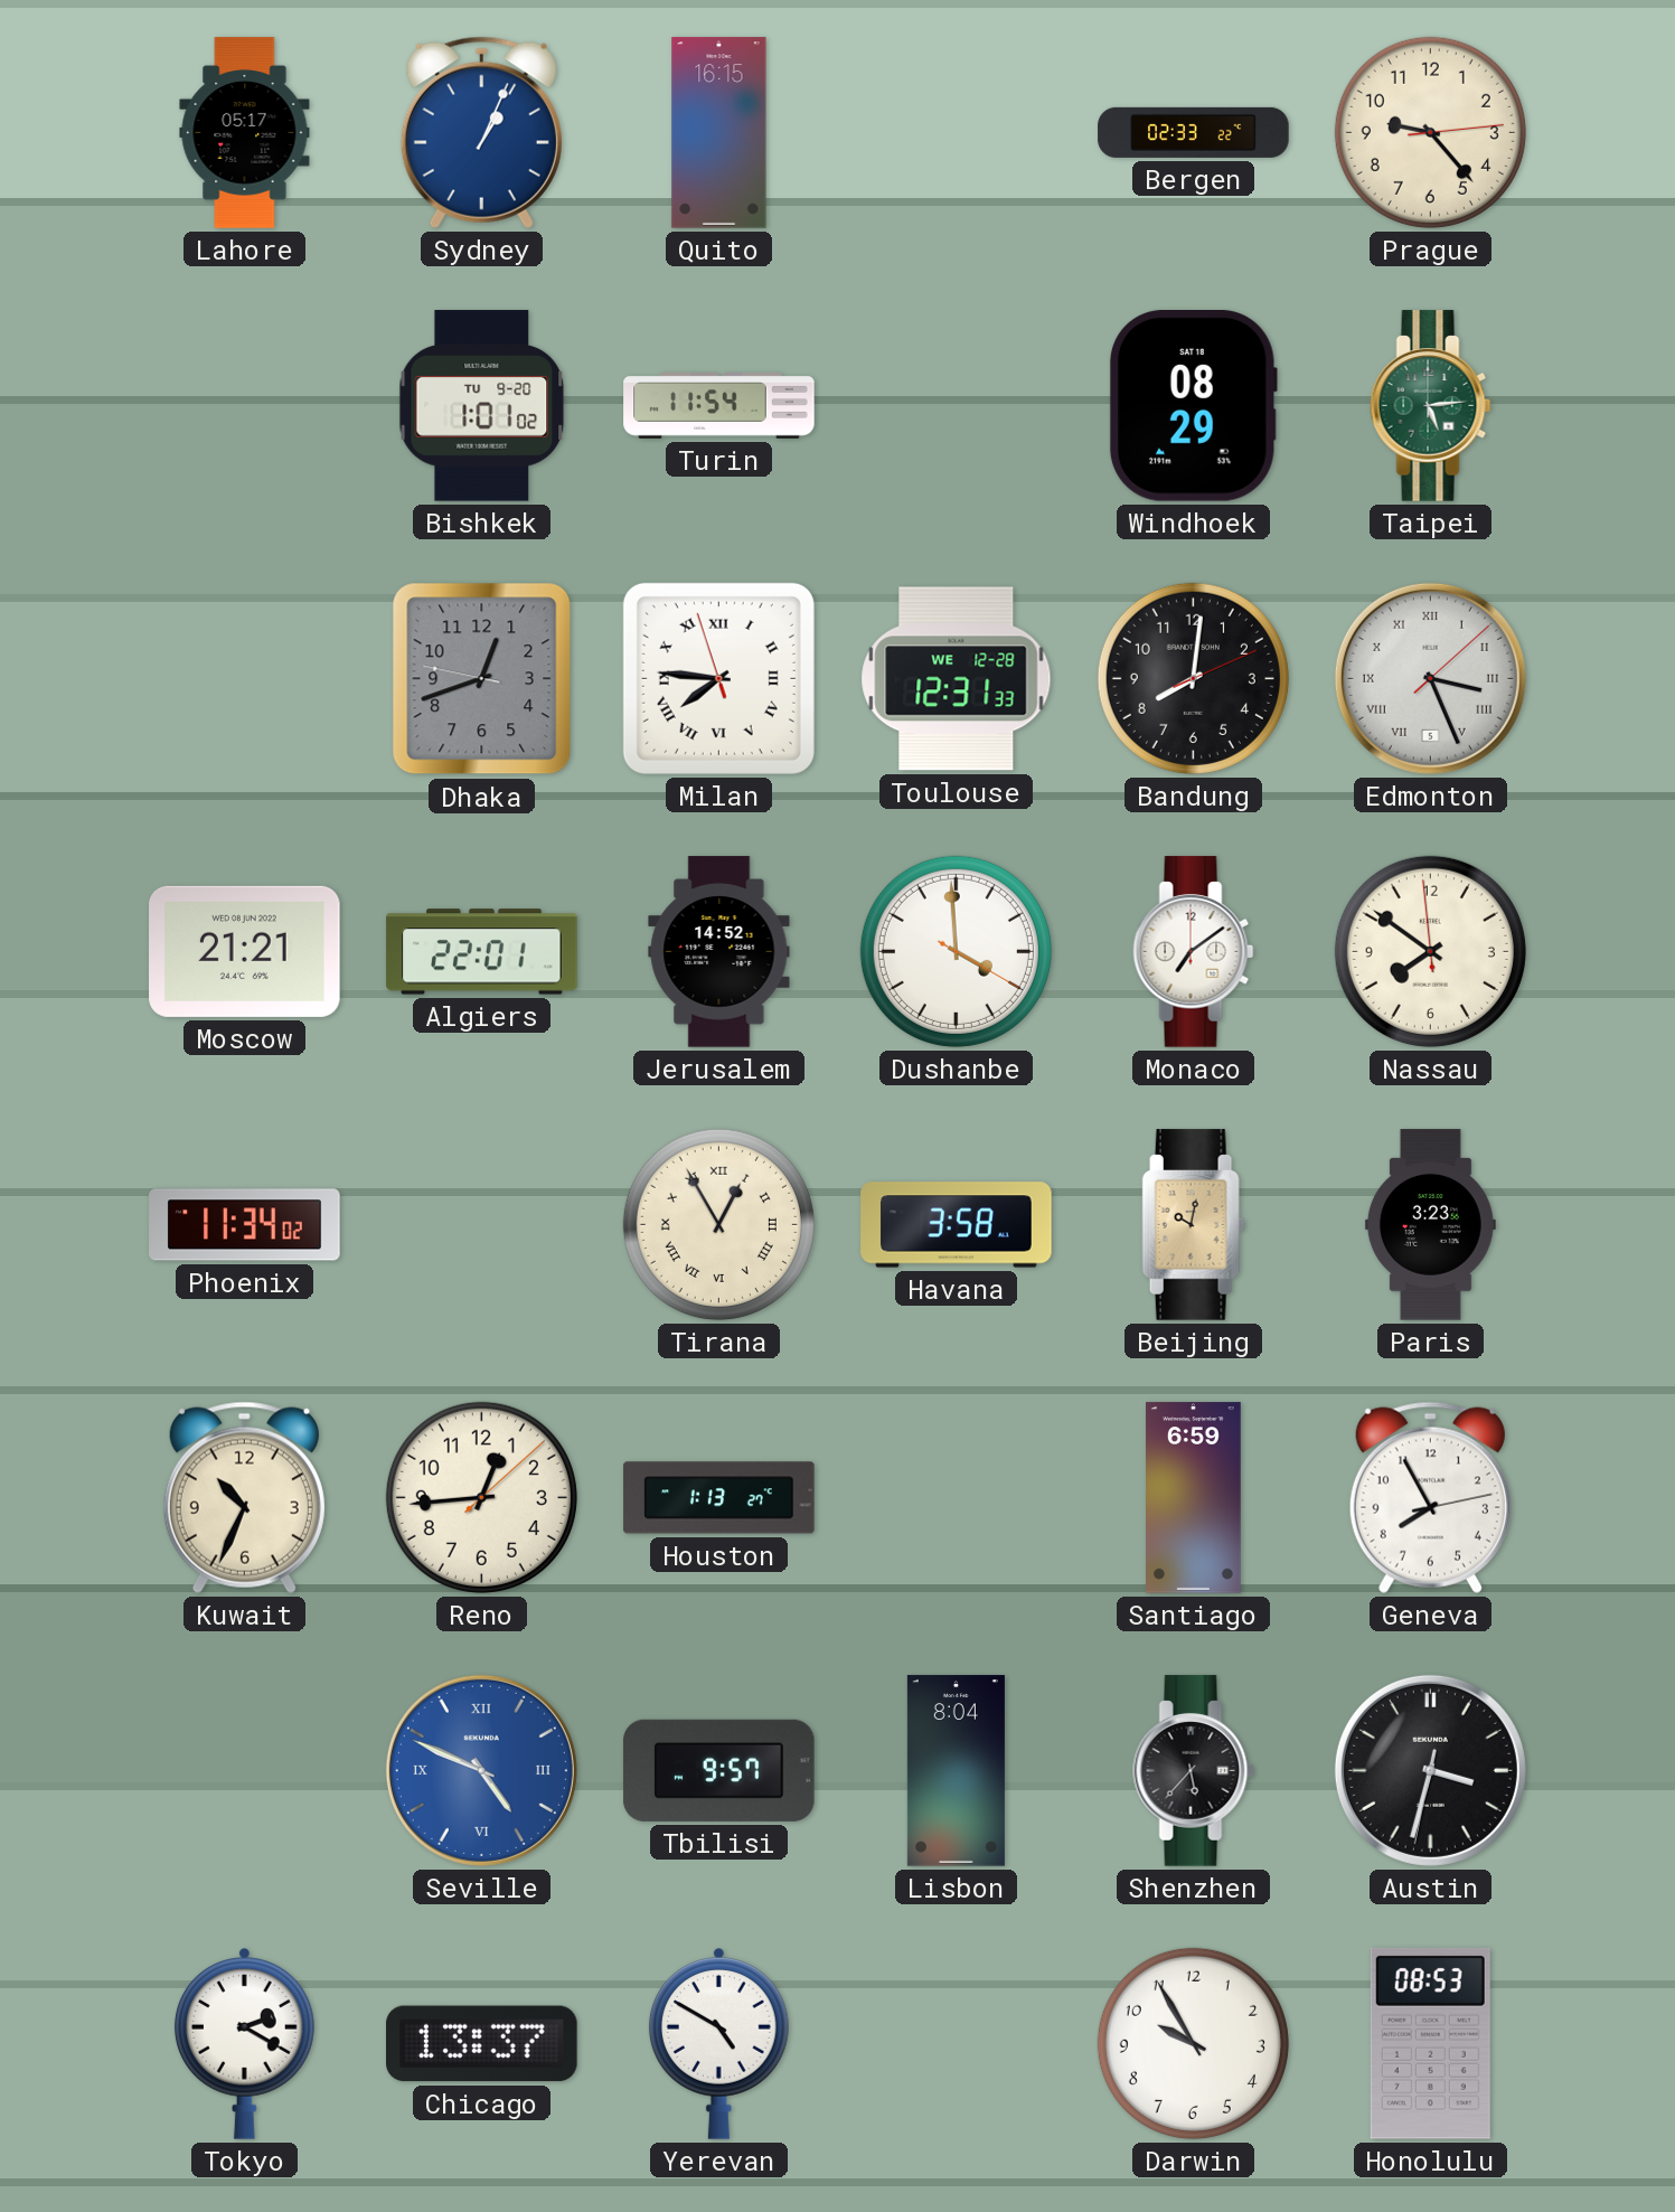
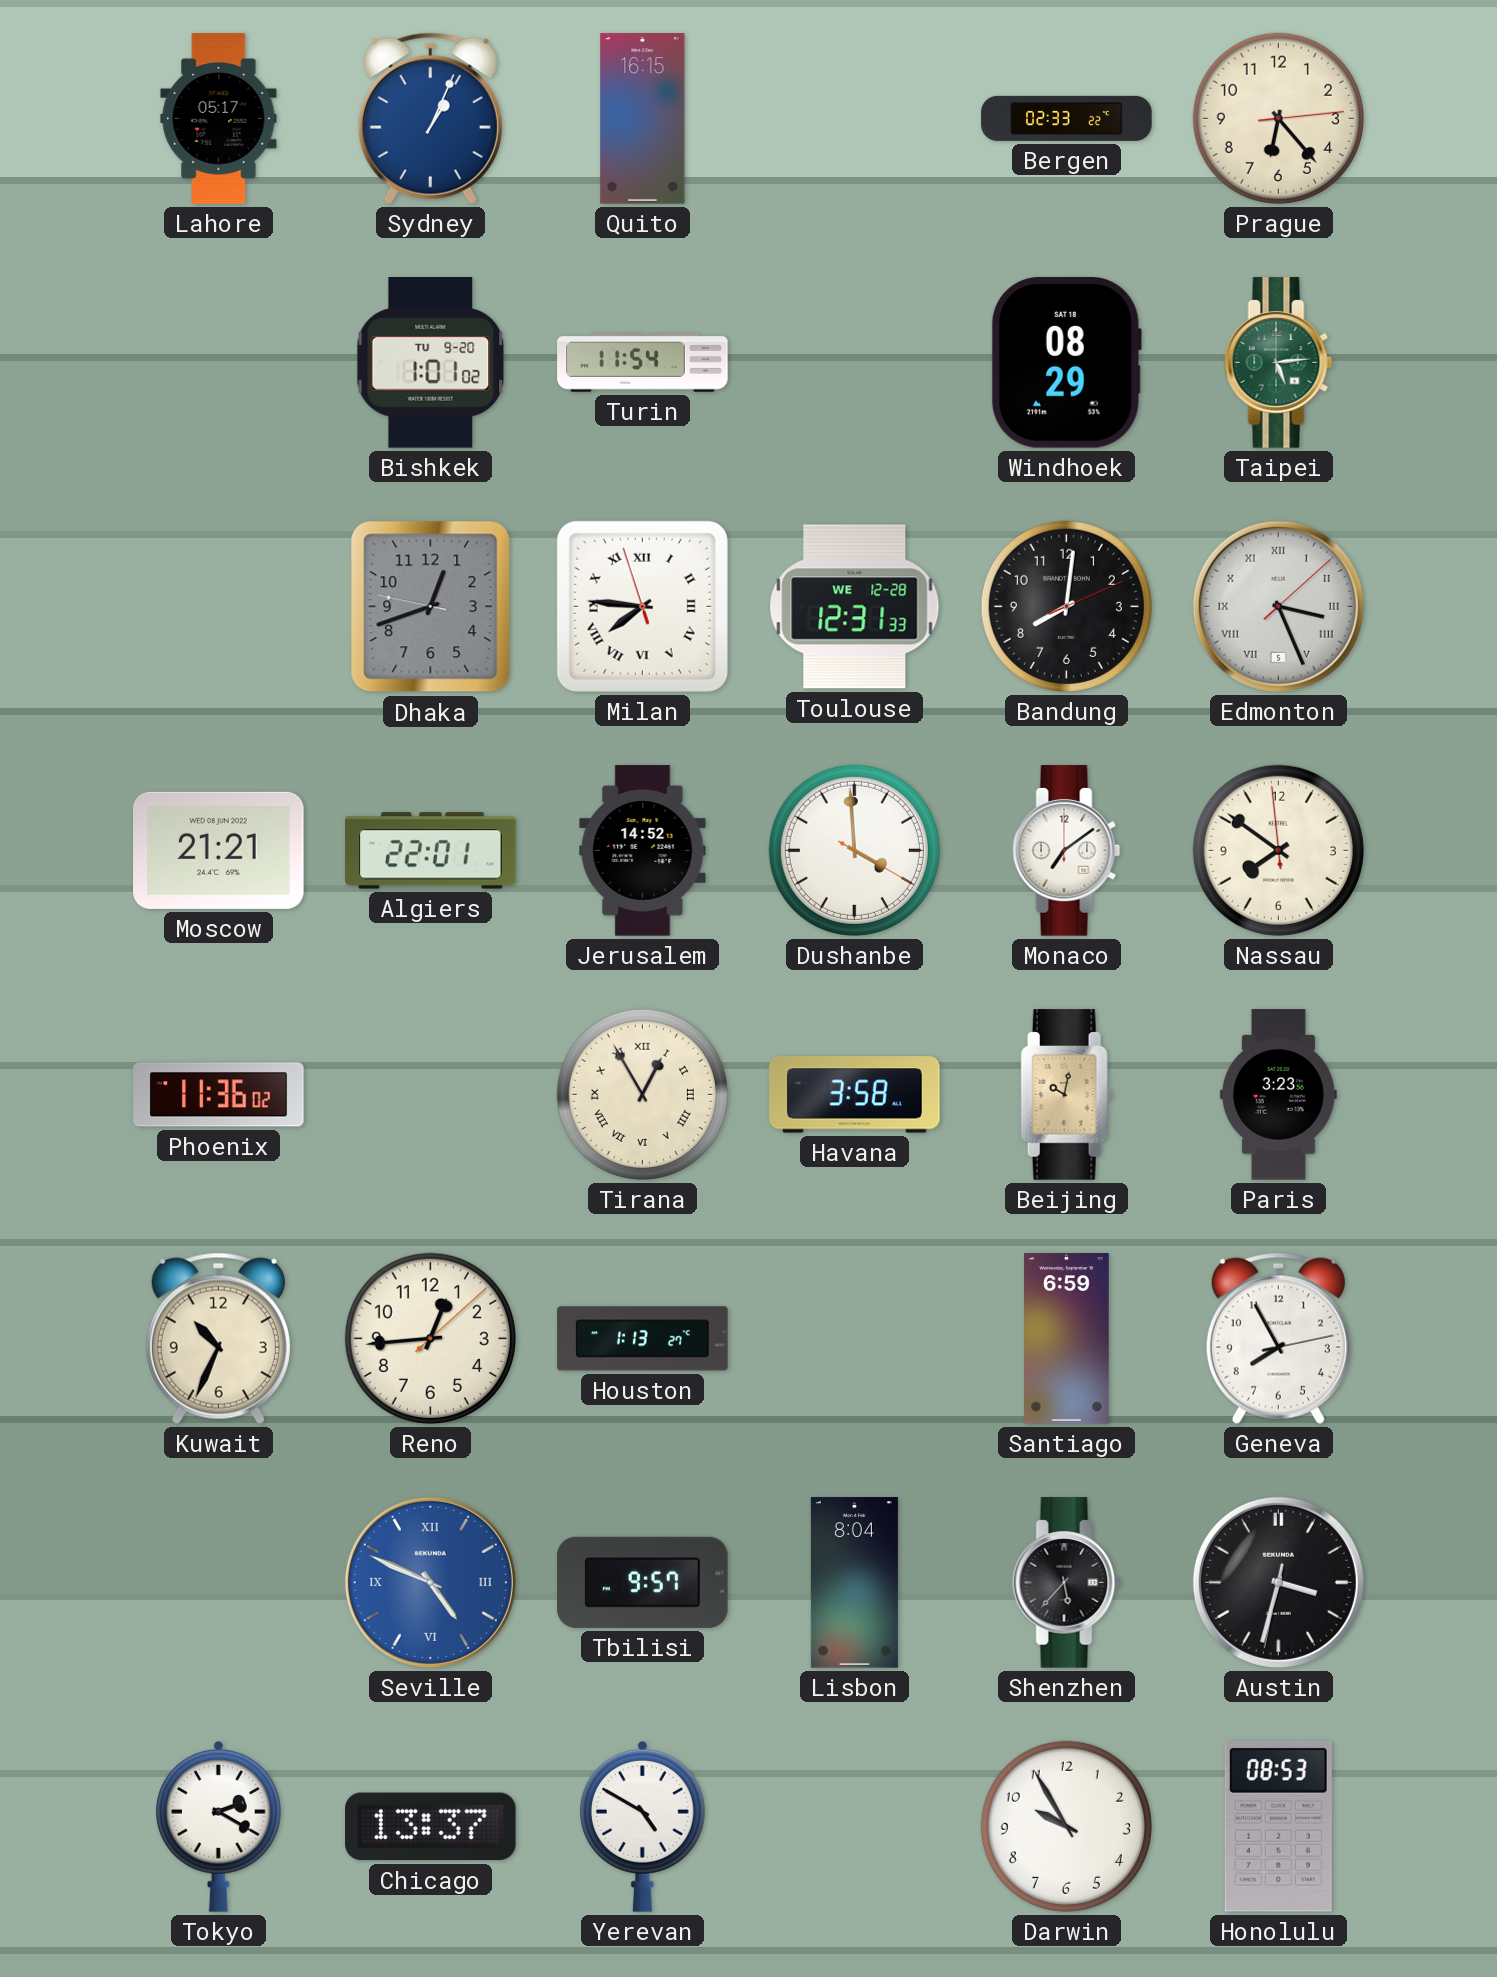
Prague: 9:23 -> 6:23 (1278, 118)
Phoenix: 11:34 -> 11:36 (219, 1095)
